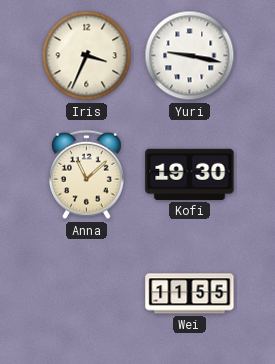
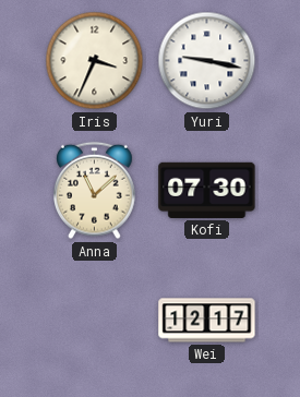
Kofi: 19:30 -> 07:30 (207, 190)
Wei: 11:55 -> 12:17 (207, 321)
